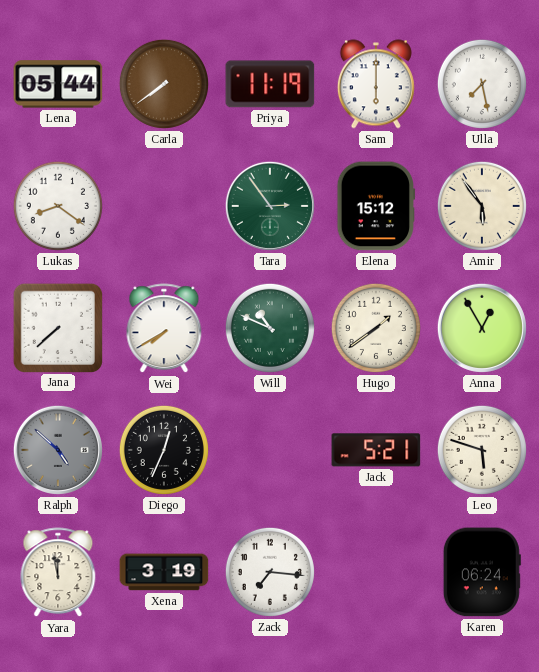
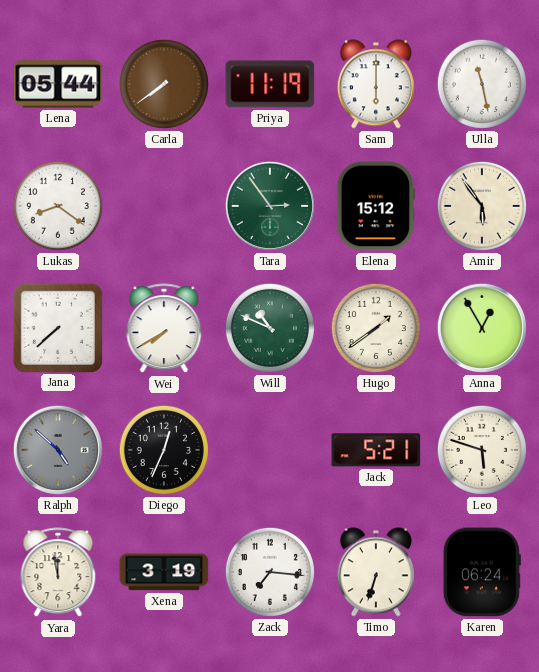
Ulla: 7:28 -> 11:28 (482, 84)
Timo: none -> 6:33 (376, 572)
